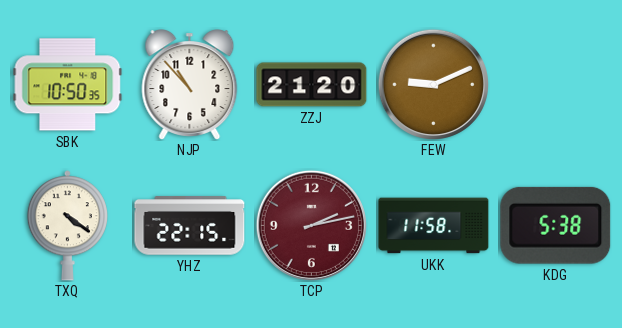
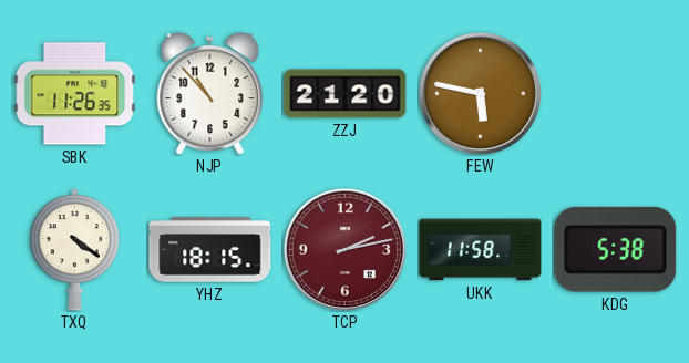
SBK: 10:50 -> 11:26 (75, 94)
FEW: 9:11 -> 5:47 (480, 93)
YHZ: 22:15 -> 18:15 (210, 250)
